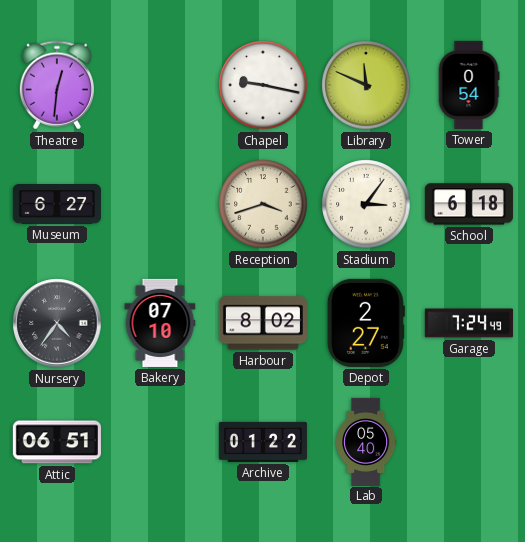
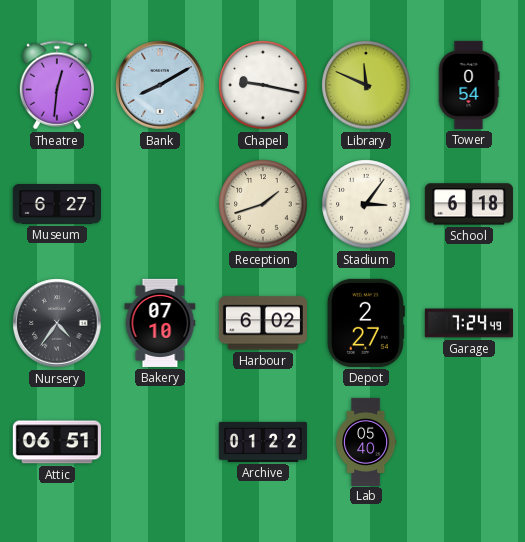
Bank: none -> 8:10 (160, 85)
Reception: 3:42 -> 1:42 (263, 204)
Harbour: 8:02 -> 6:02 (263, 323)
